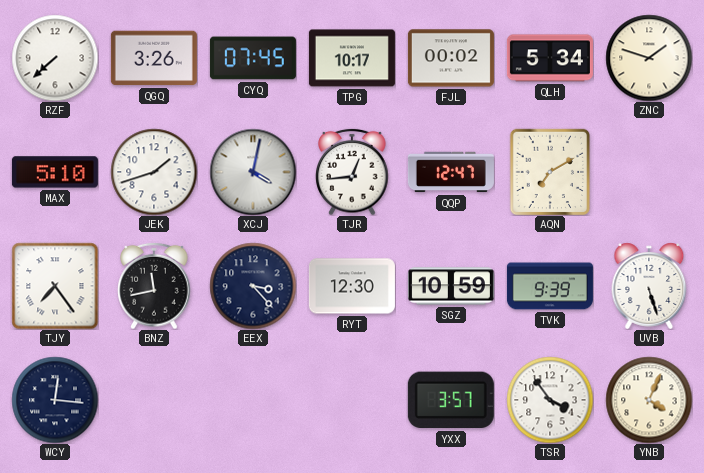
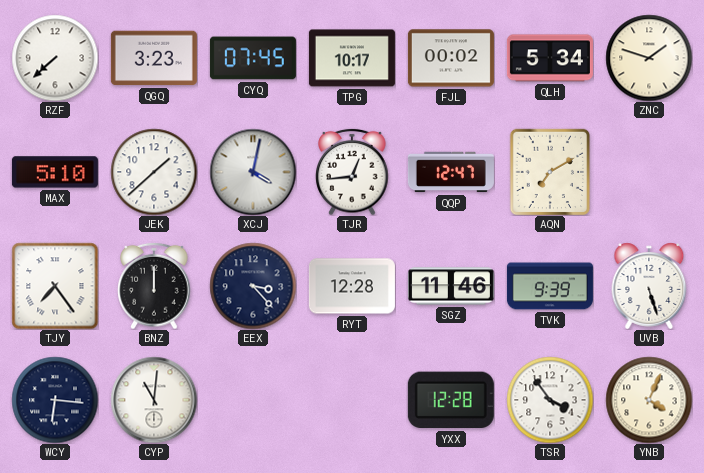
QGQ: 3:26 -> 3:23 (154, 58)
JEK: 1:42 -> 1:38 (154, 172)
BNZ: 11:43 -> 12:00 (154, 286)
RYT: 12:30 -> 12:28 (352, 286)
SGZ: 10:59 -> 11:46 (451, 286)
WCY: 12:16 -> 6:16 (55, 400)
CYP: none -> 11:01 (154, 400)
YXX: 3:57 -> 12:28 (451, 400)
